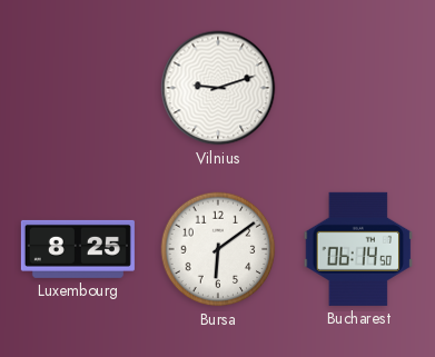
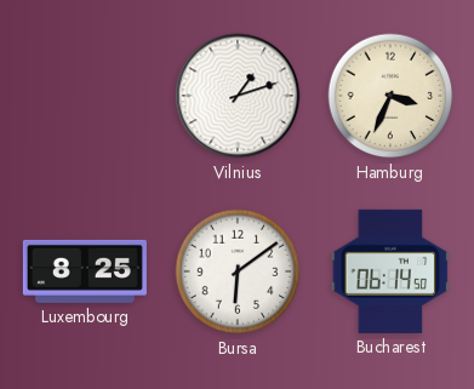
Vilnius: 9:12 -> 1:12 (238, 96)
Hamburg: none -> 3:34 (390, 96)
